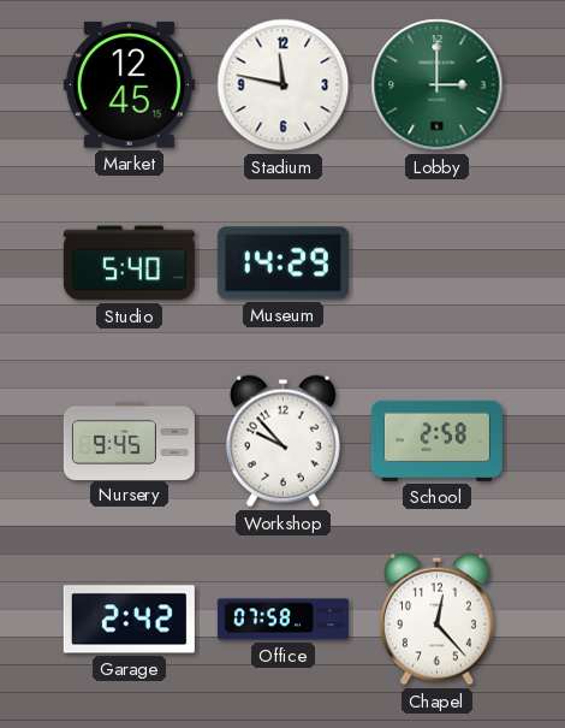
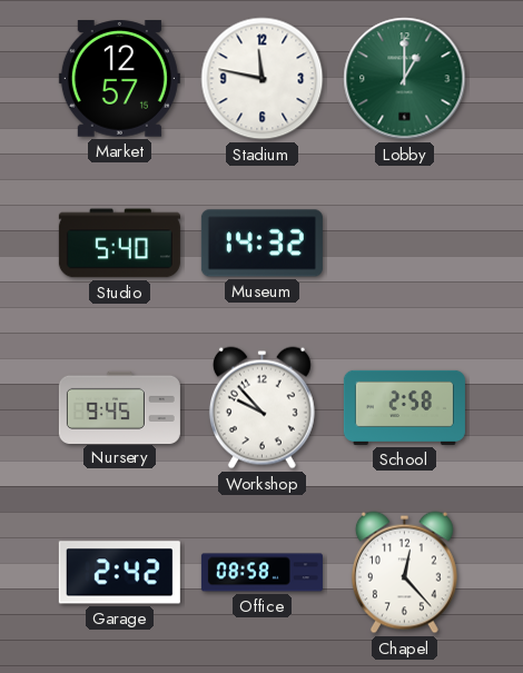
Market: 12:45 -> 12:57 (119, 79)
Lobby: 3:00 -> 1:00 (405, 79)
Museum: 14:29 -> 14:32 (261, 244)
Office: 07:58 -> 08:58 (261, 573)
